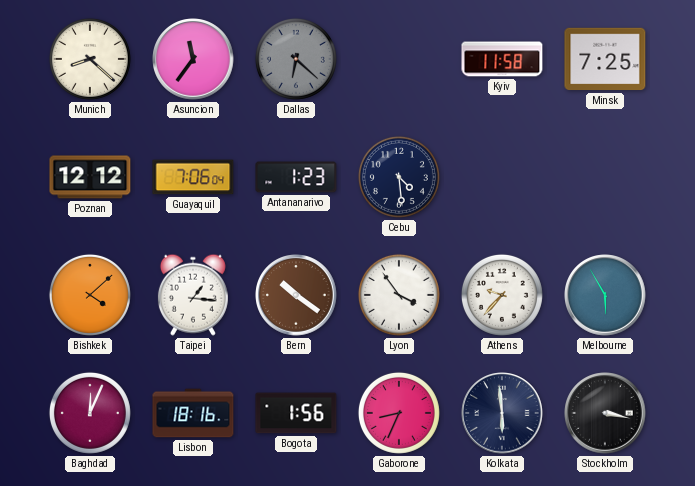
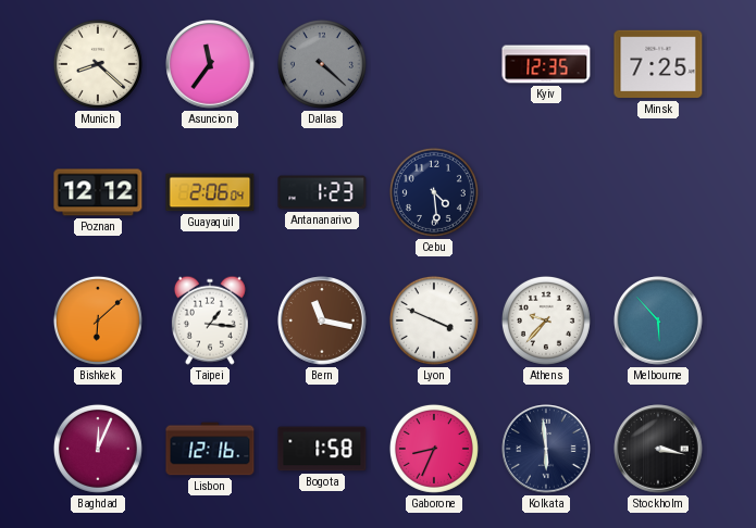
Dallas: 6:22 -> 4:22 (322, 64)
Kyiv: 11:58 -> 12:35 (546, 64)
Guayaquil: 7:06 -> 2:06 (210, 192)
Bishkek: 4:08 -> 6:08 (98, 320)
Bern: 10:21 -> 11:17 (322, 320)
Lyon: 3:54 -> 3:49 (434, 320)
Melbourne: 5:55 -> 5:53 (658, 320)
Lisbon: 18:16 -> 12:16 (210, 449)
Bogota: 1:56 -> 1:58 (322, 449)
